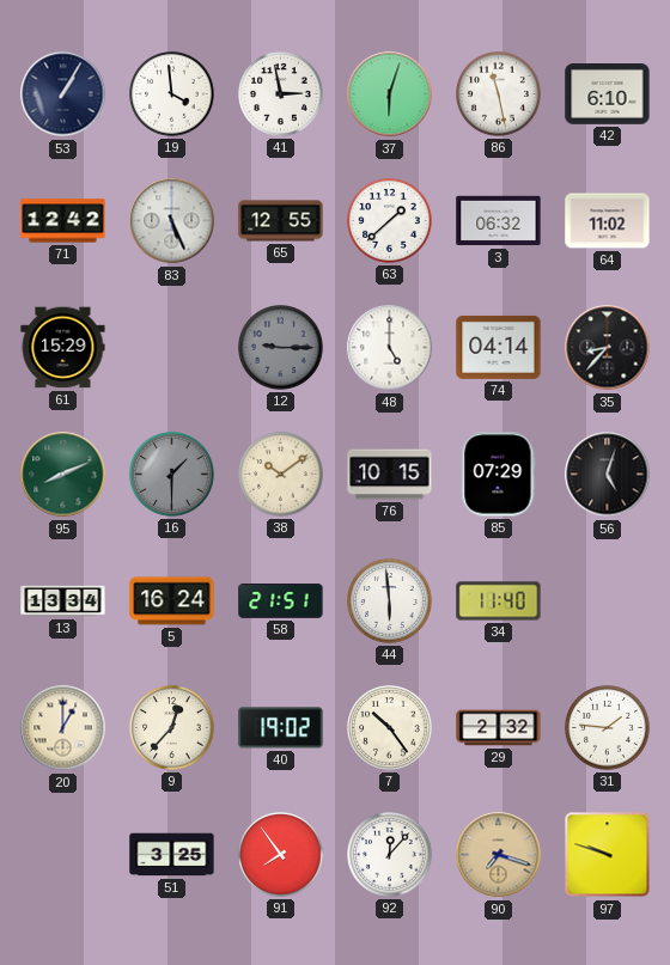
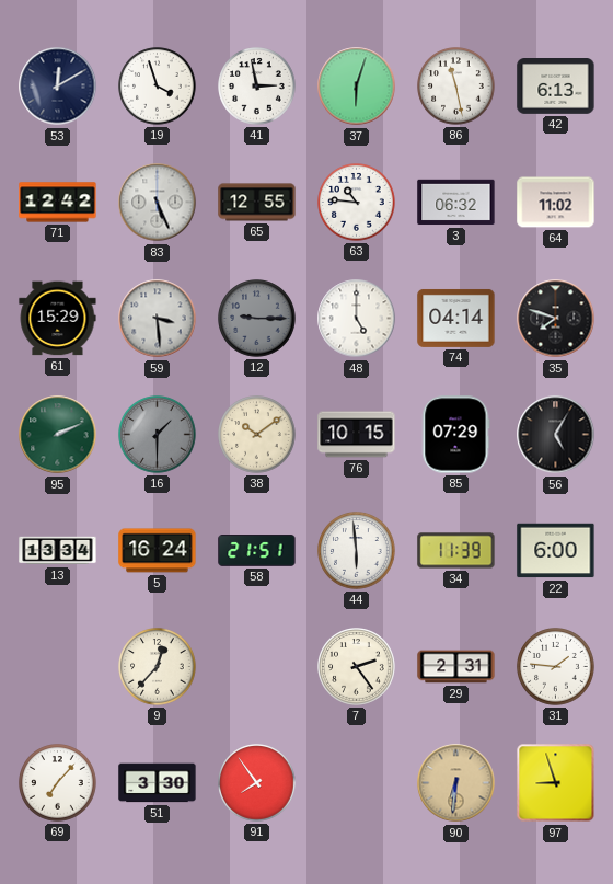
53: 1:05 -> 12:10 (58, 87)
19: 3:59 -> 3:57 (158, 87)
42: 6:10 -> 6:13 (556, 87)
63: 1:38 -> 10:46 (357, 203)
59: none -> 3:29 (158, 319)
35: 8:37 -> 7:48 (556, 319)
95: 8:11 -> 2:11 (58, 435)
56: 5:03 -> 5:05 (556, 435)
34: 11:40 -> 11:39 (456, 551)
22: none -> 6:00 (556, 551)
20: 1:00 -> none (63, 728)
40: 19:02 -> none (281, 728)
7: 10:24 -> 2:24 (357, 667)
29: 2:32 -> 2:31 (456, 667)
69: none -> 7:07 (58, 783)
51: 3:25 -> 3:30 (158, 783)
92: 12:07 -> none (390, 855)
90: 7:18 -> 6:31 (456, 783)
97: 9:48 -> 8:57 (556, 783)
